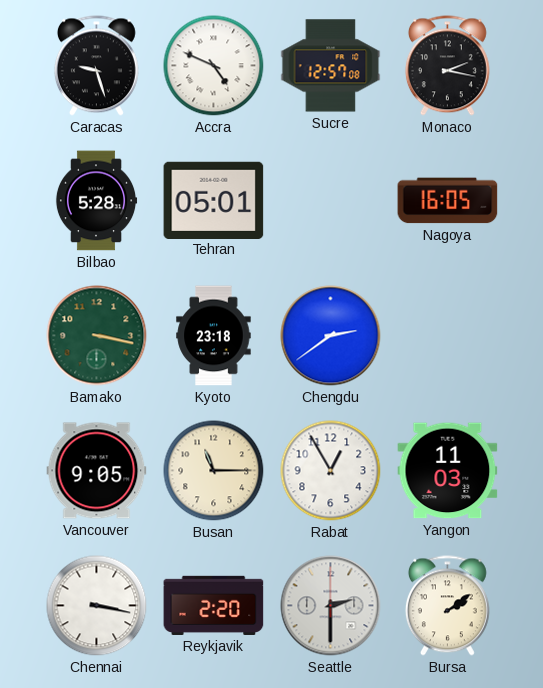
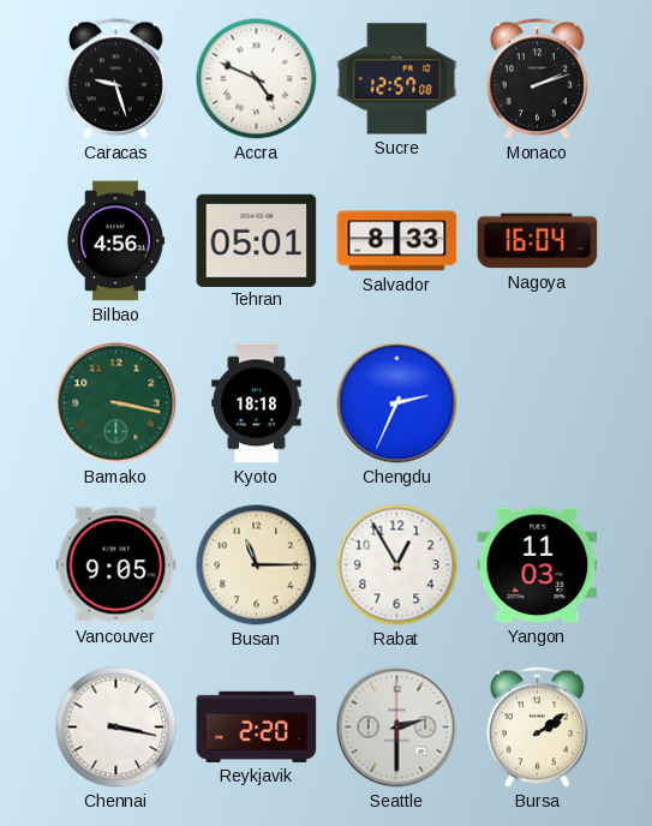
Monaco: 2:17 -> 2:12 (537, 79)
Bilbao: 5:28 -> 4:56 (115, 241)
Salvador: none -> 8:33 (397, 241)
Nagoya: 16:05 -> 16:04 (538, 241)
Kyoto: 23:18 -> 18:18 (257, 403)
Chengdu: 2:39 -> 2:34 (397, 403)
